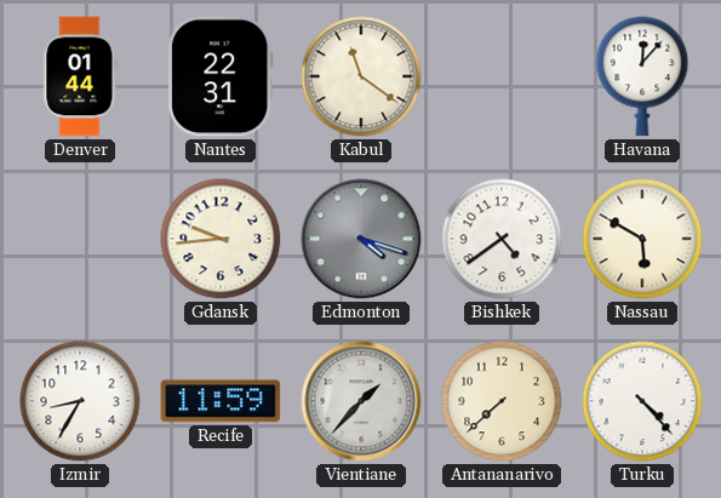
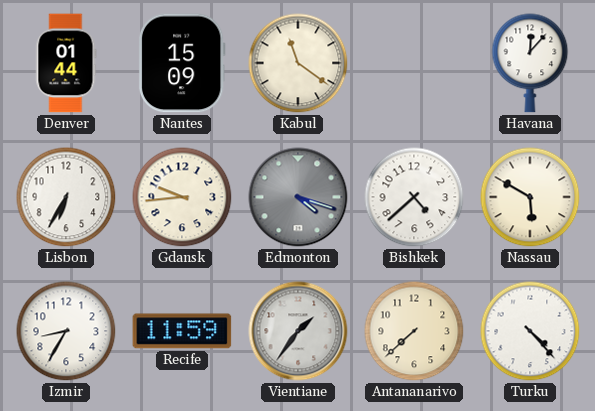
Nantes: 22:31 -> 15:09 (182, 63)
Lisbon: none -> 6:35 (66, 197)
Bishkek: 4:39 -> 4:38 (414, 197)
Vientiane: 1:37 -> 1:36 (298, 331)
